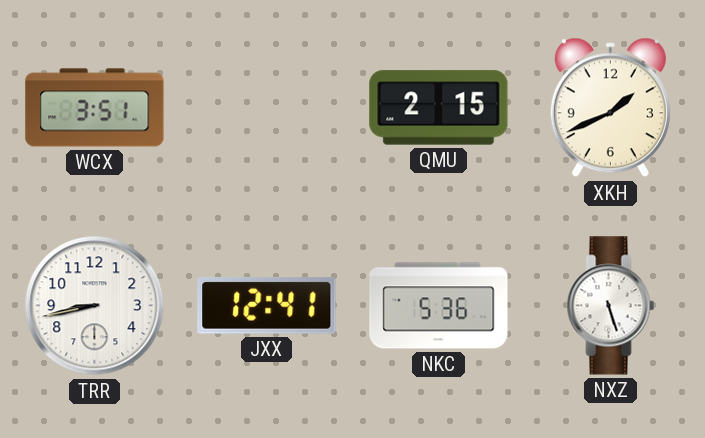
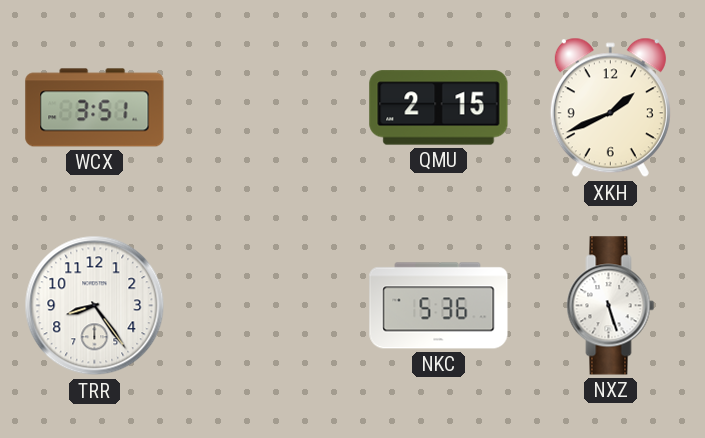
TRR: 8:43 -> 8:24 (95, 306)
JXX: 12:41 -> none (267, 305)
